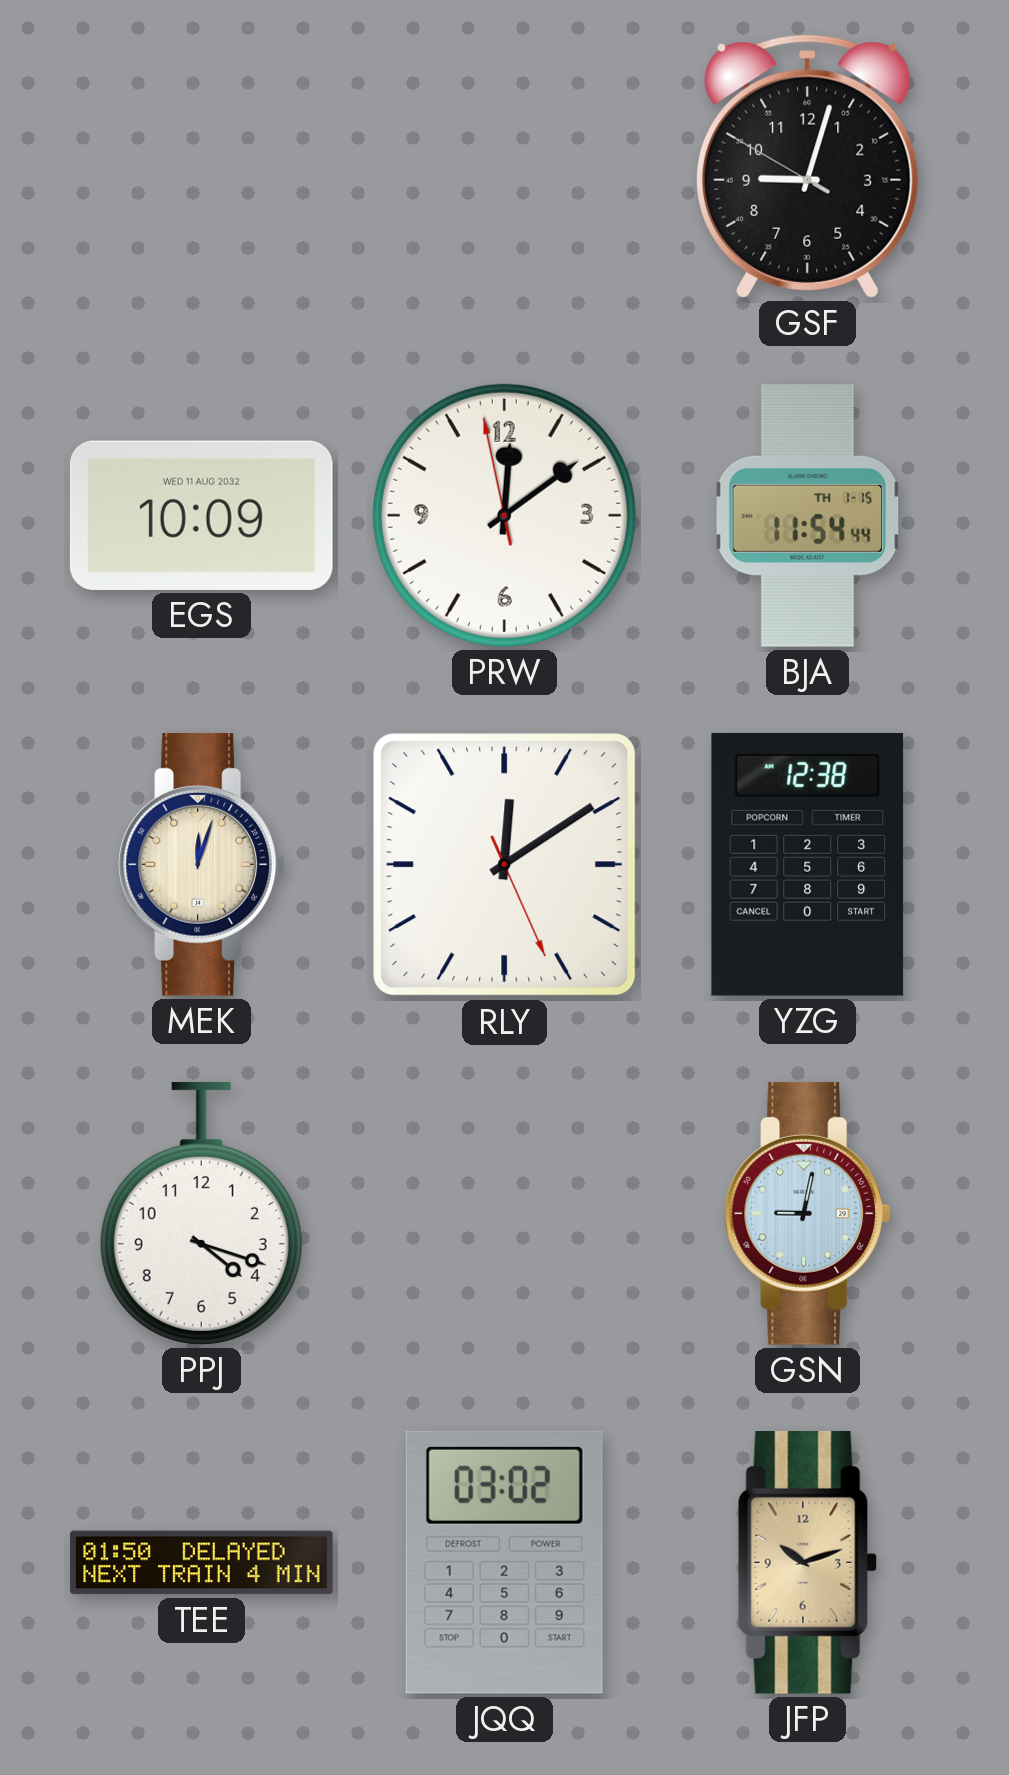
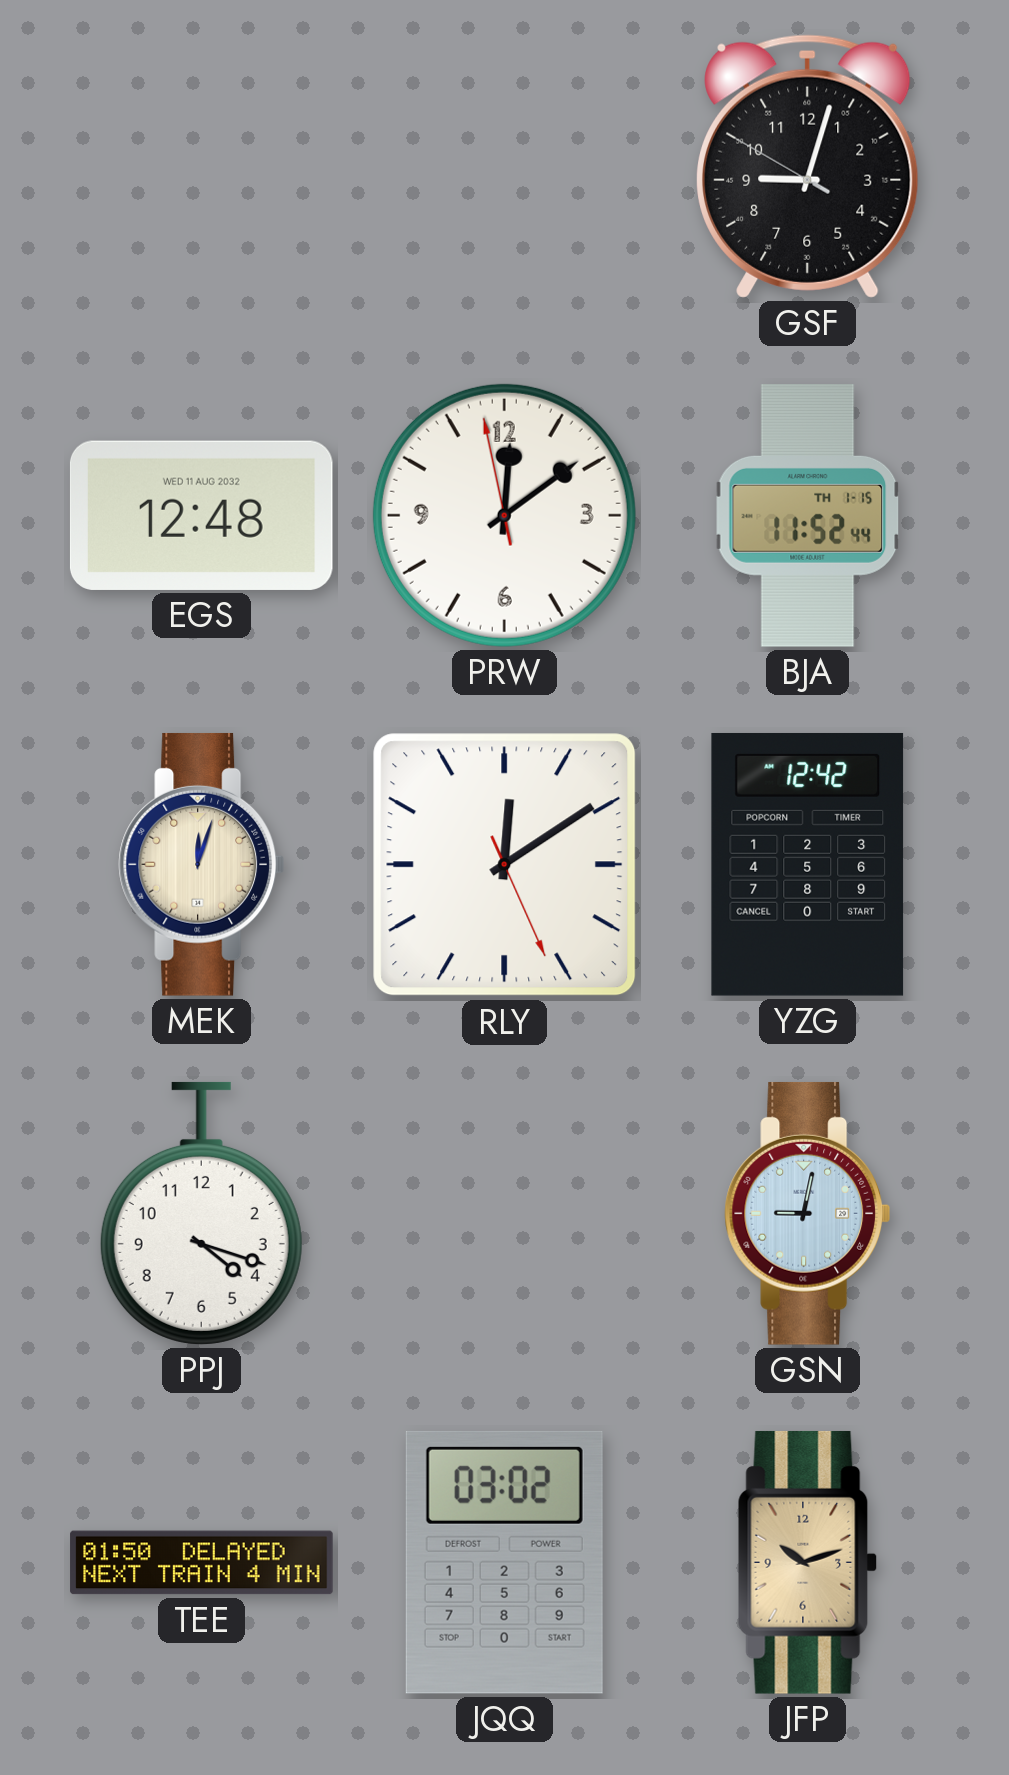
EGS: 10:09 -> 12:48 (201, 515)
BJA: 11:54 -> 11:52 (808, 516)
YZG: 12:38 -> 12:42 (808, 864)
